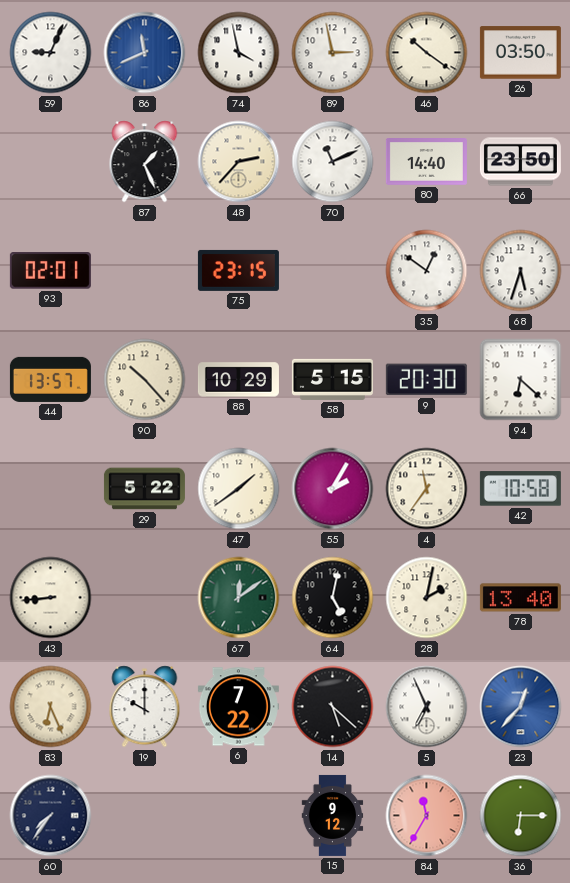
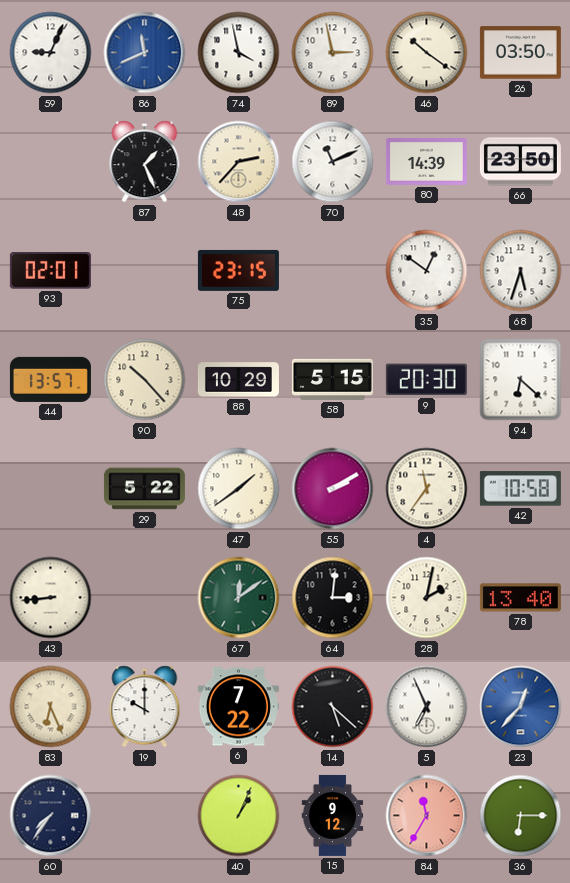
80: 14:40 -> 14:39 (426, 162)
55: 2:05 -> 2:10 (333, 489)
64: 5:02 -> 3:01 (333, 598)
40: none -> 1:04 (239, 816)
